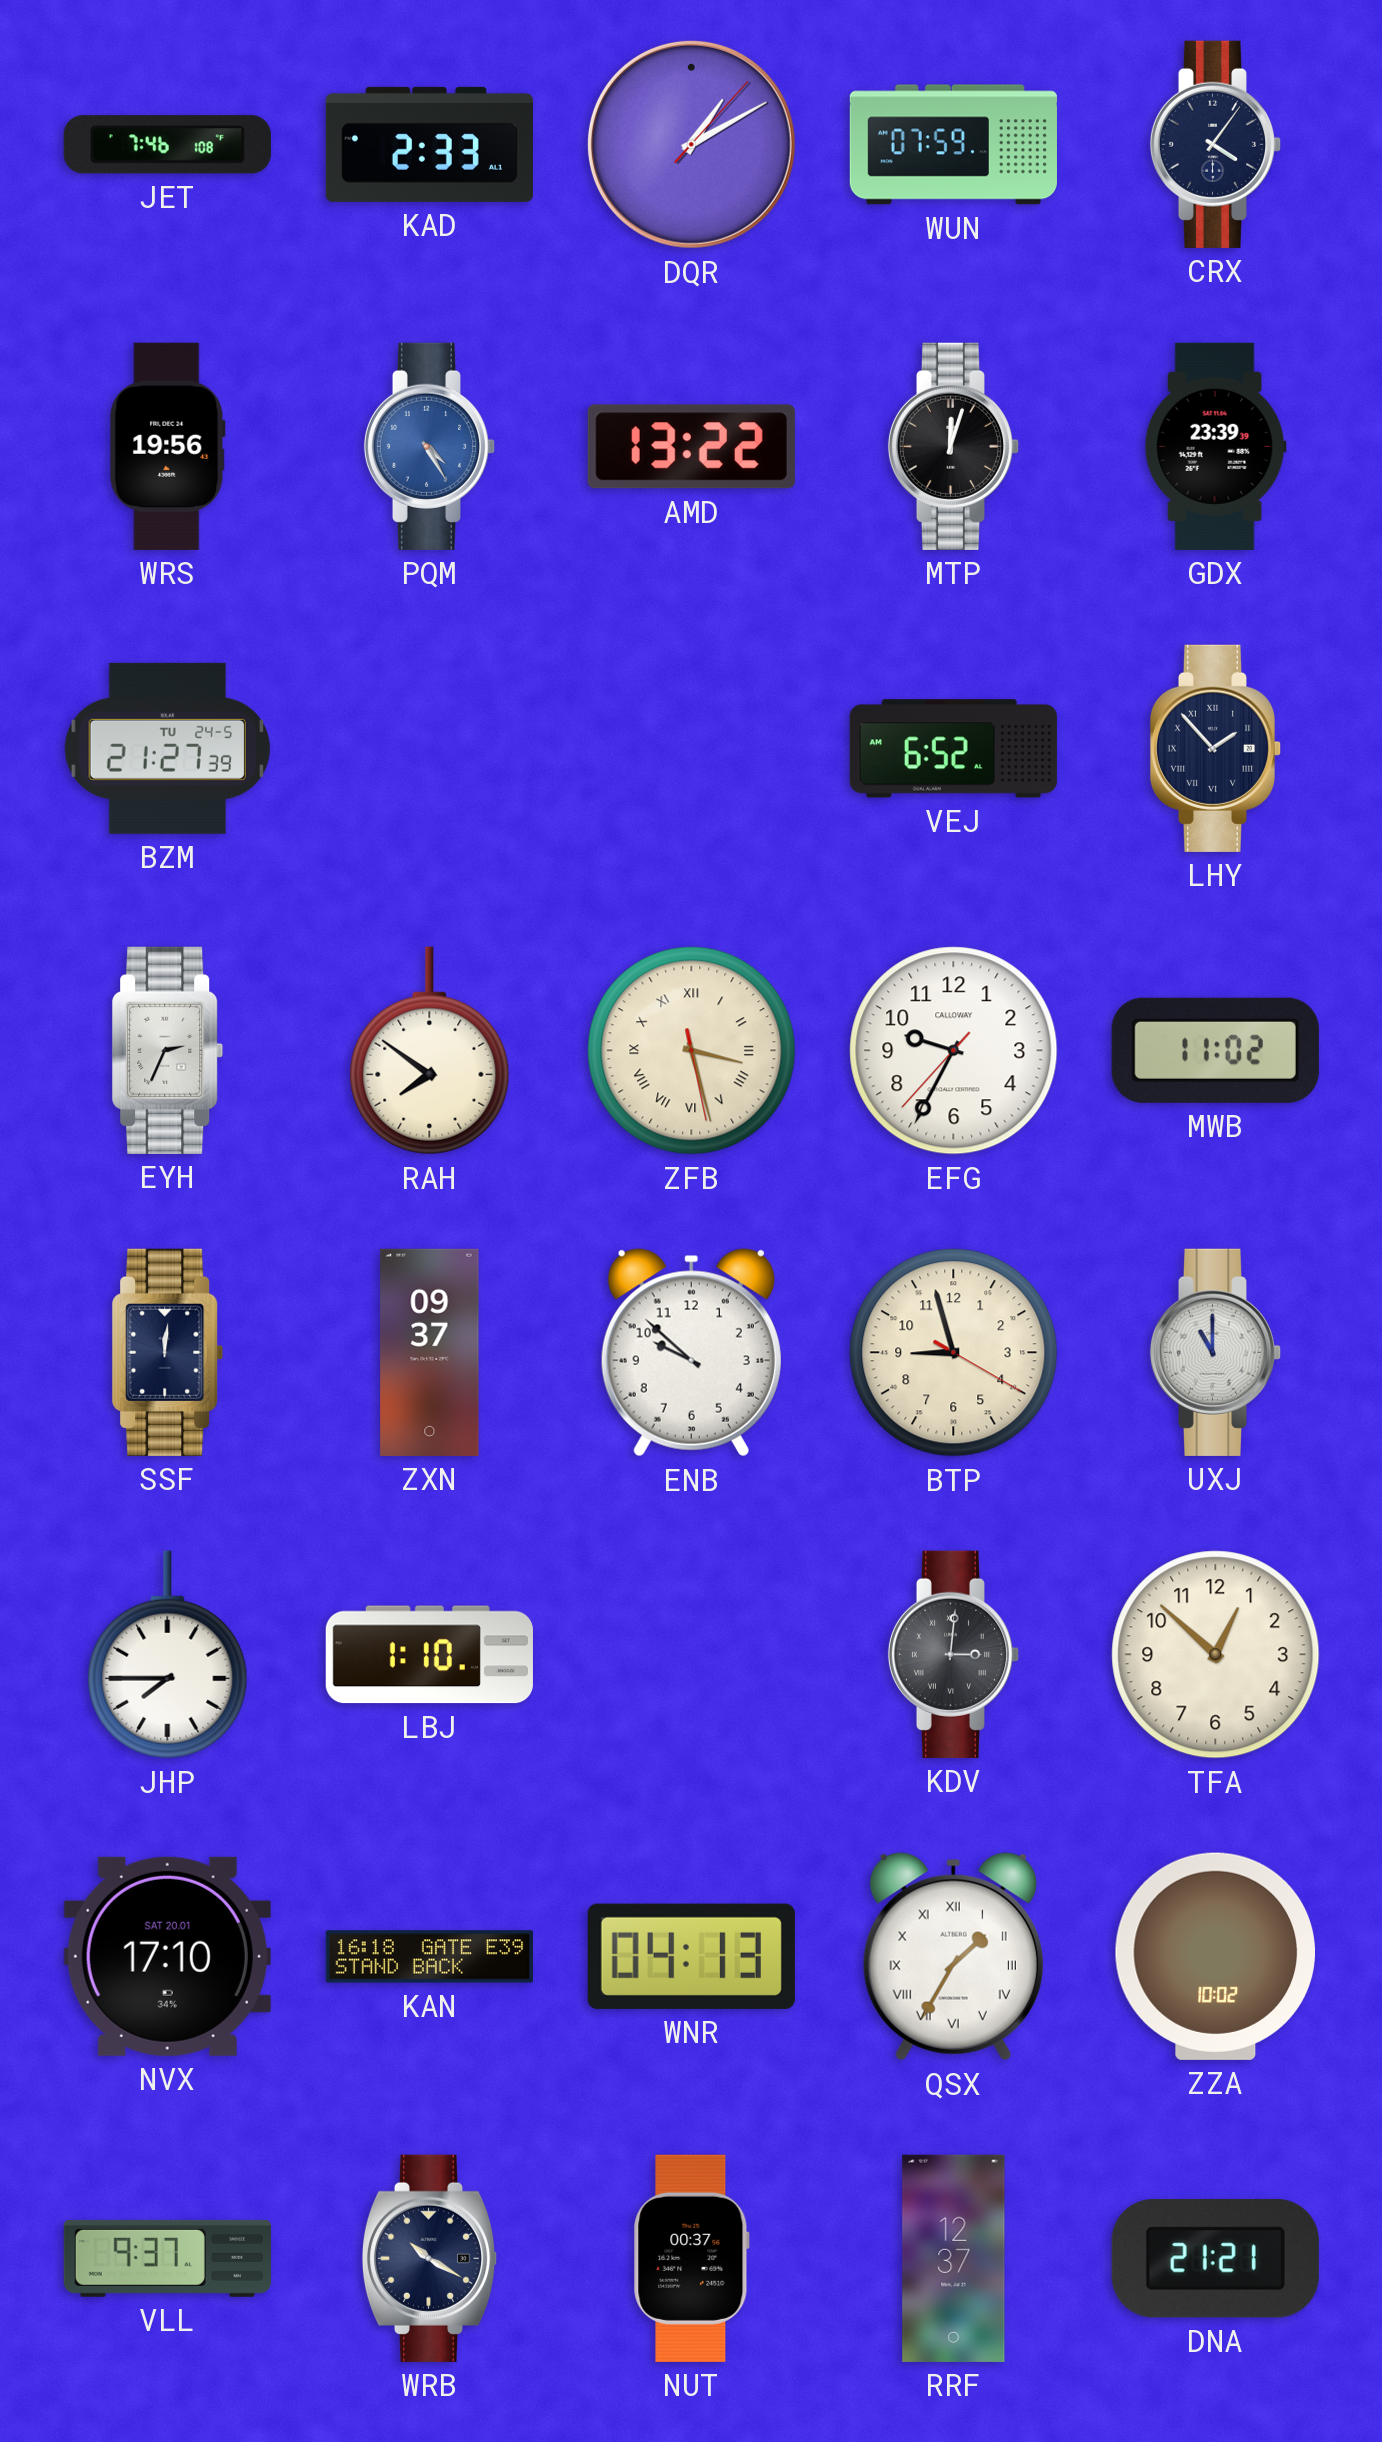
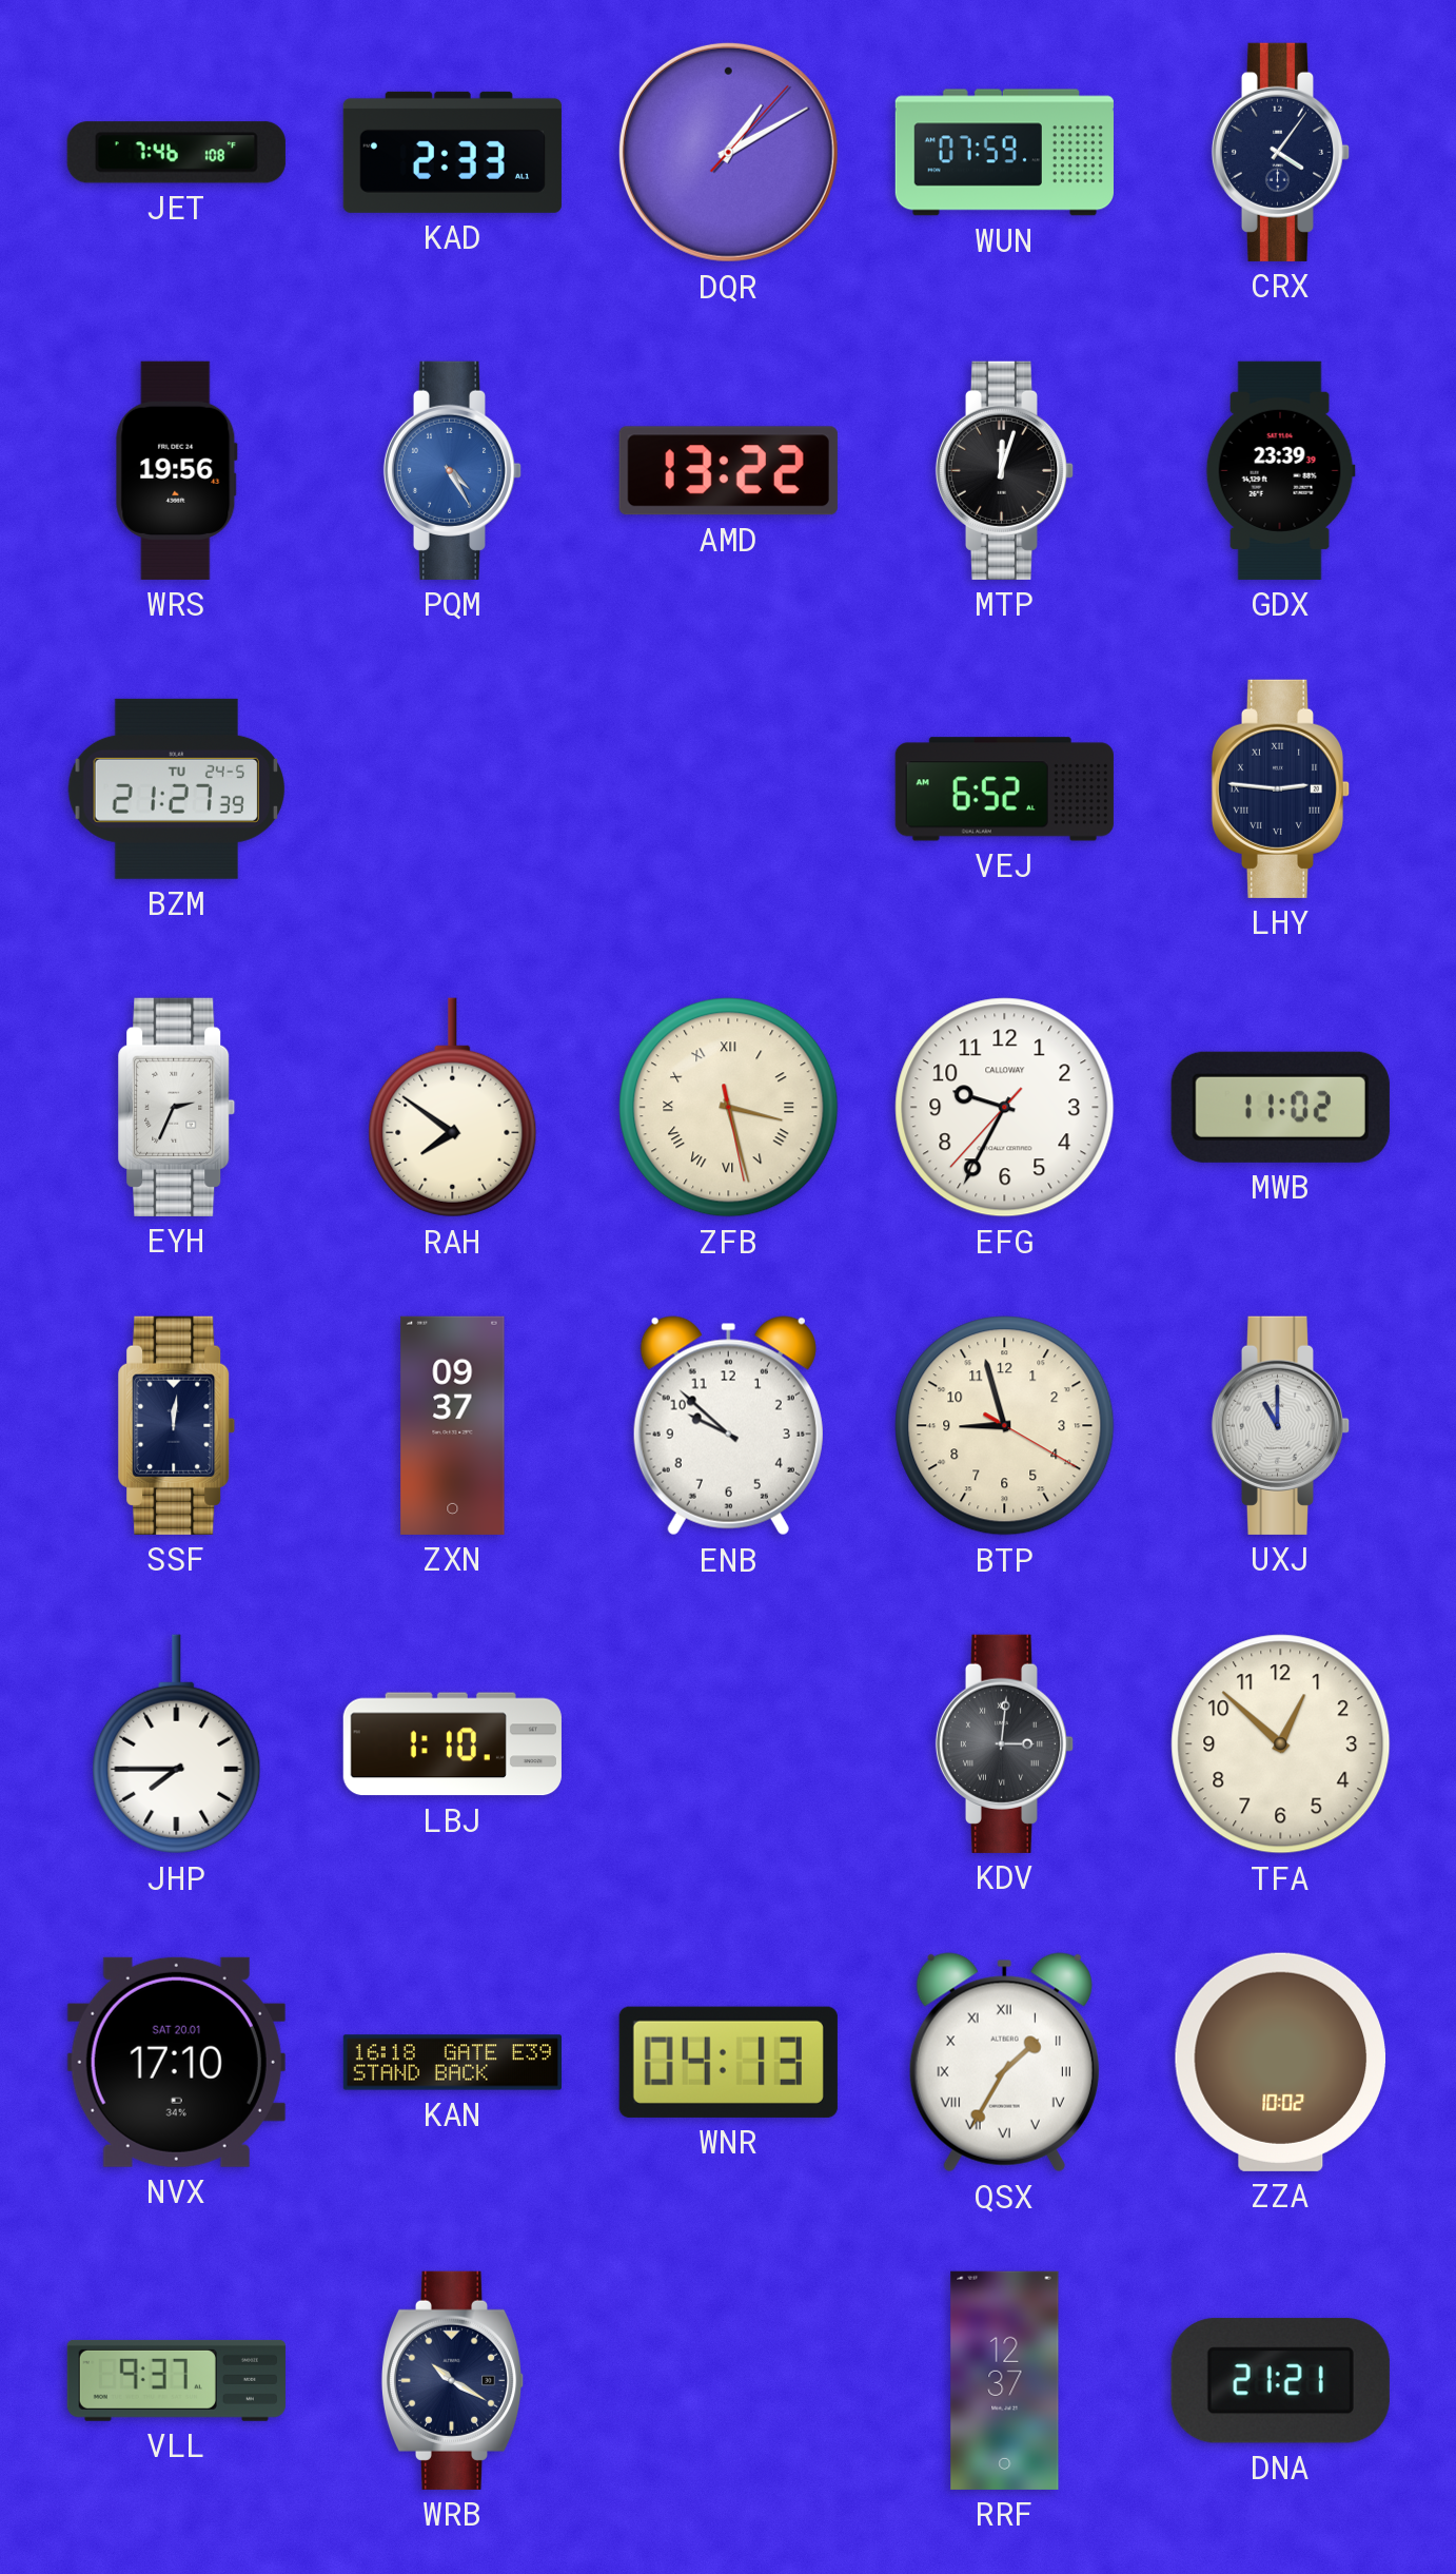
LHY: 1:53 -> 2:46 (1281, 788)
NUT: 00:37 -> none (691, 2258)
